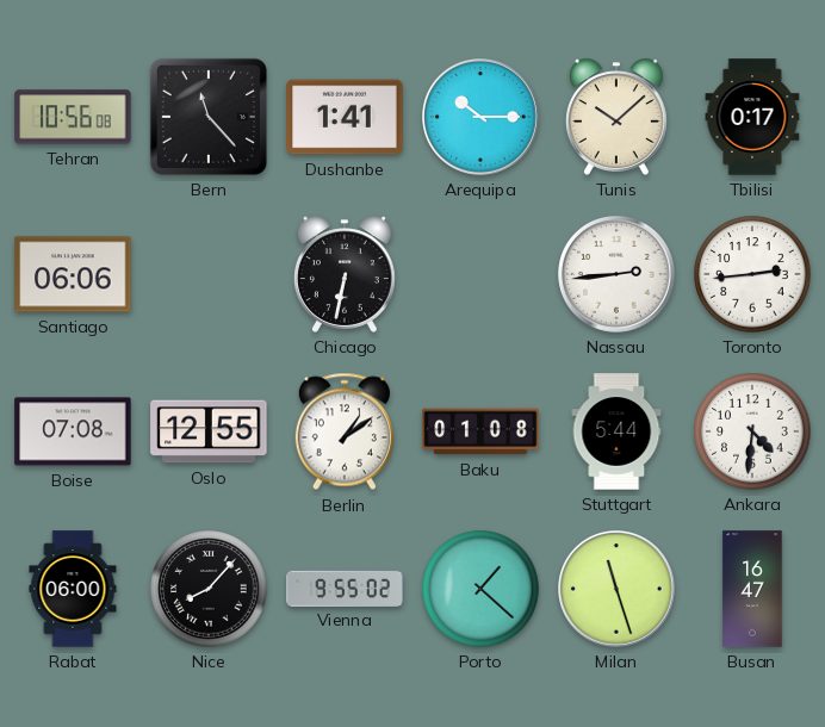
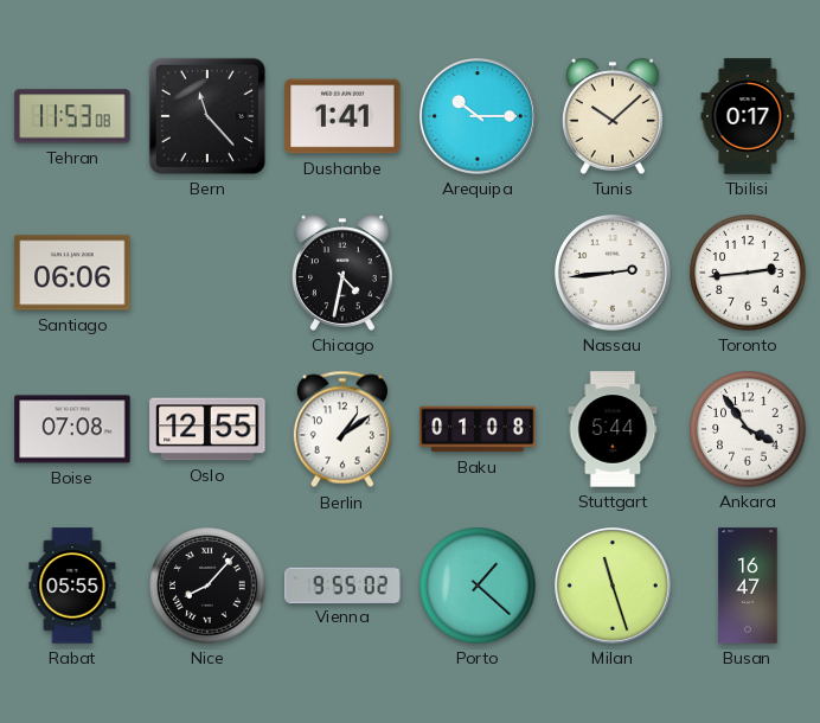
Tehran: 10:56 -> 11:53 (72, 116)
Chicago: 6:32 -> 4:32 (342, 273)
Ankara: 4:31 -> 3:54 (748, 429)
Rabat: 06:00 -> 05:55 (72, 586)
